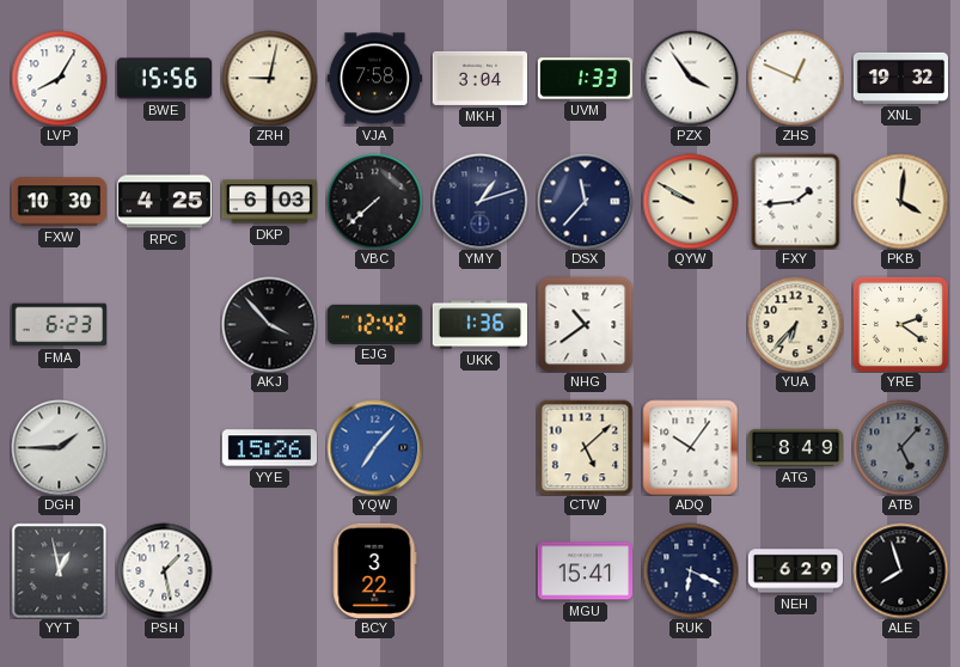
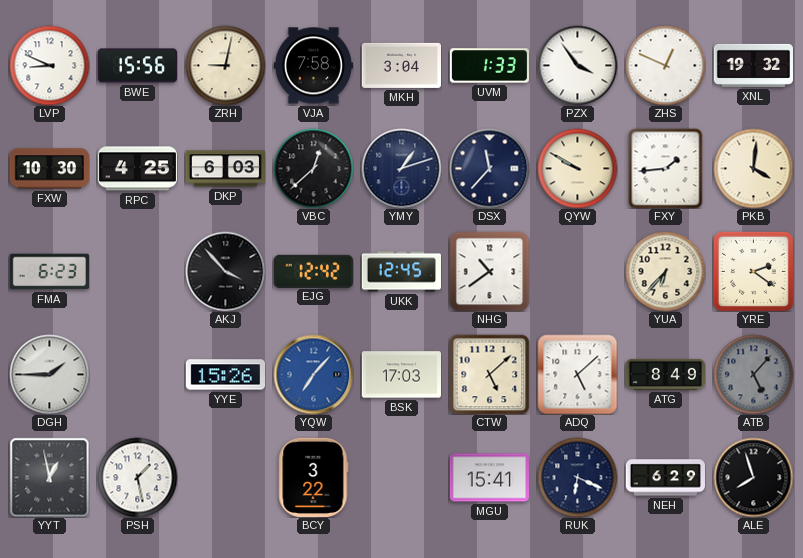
LVP: 8:05 -> 8:49 (49, 65)
VBC: 7:38 -> 12:38 (313, 168)
UKK: 1:36 -> 12:45 (401, 272)
BSK: none -> 17:03 (401, 375)
ADQ: 10:06 -> 5:08 (577, 374)
